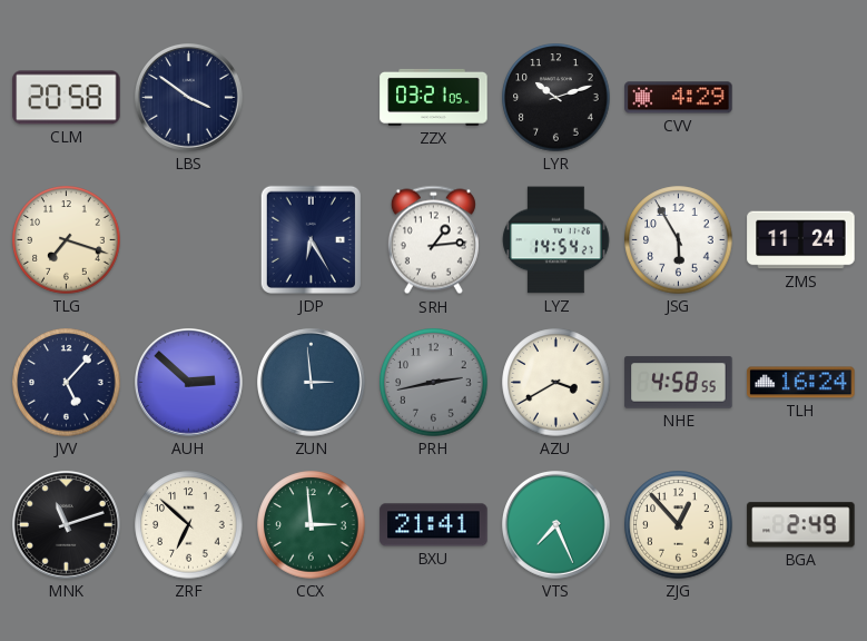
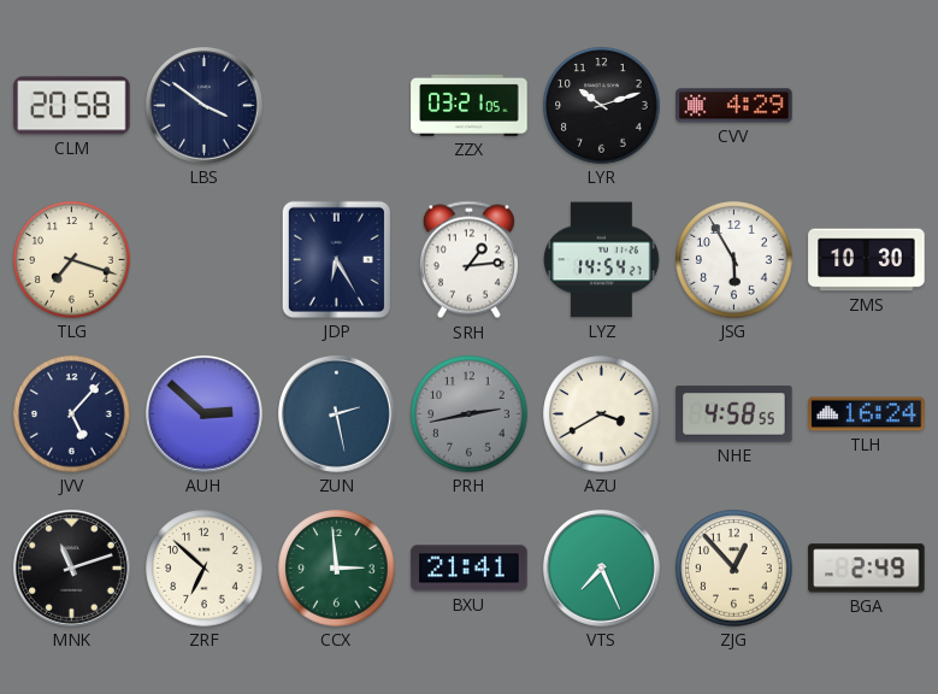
ZMS: 11:24 -> 10:30 (867, 260)
ZUN: 2:59 -> 2:28 (337, 414)
